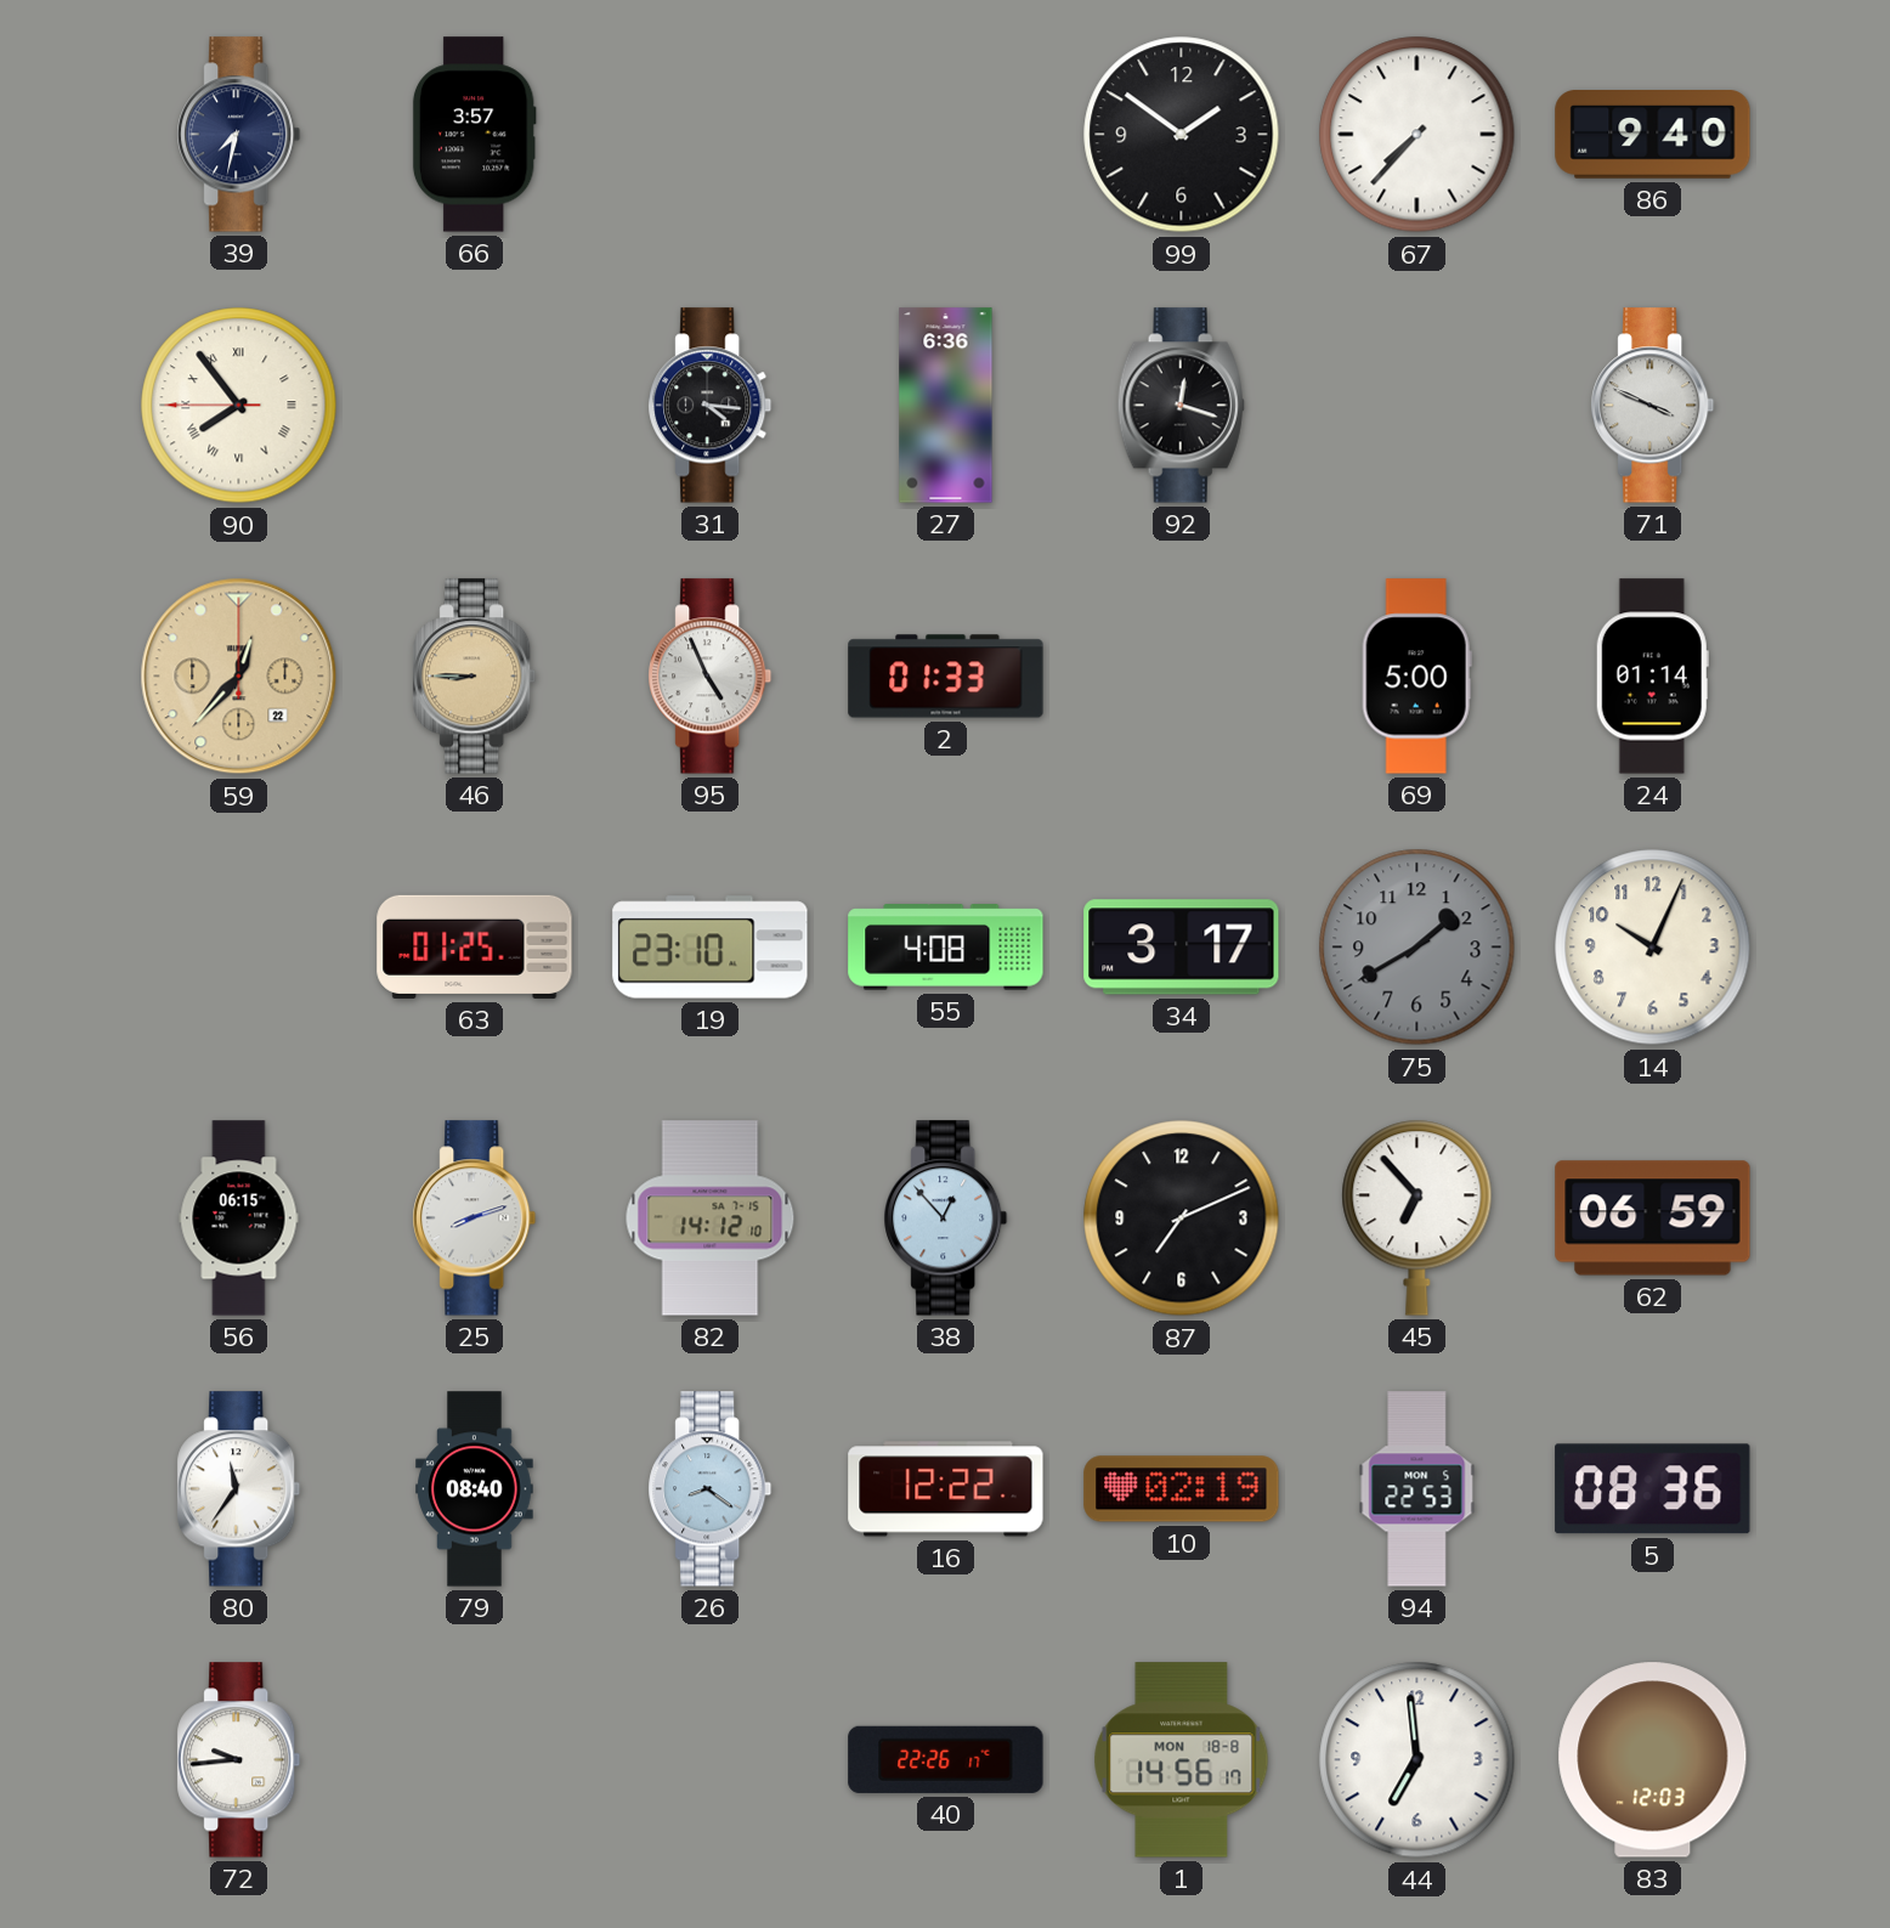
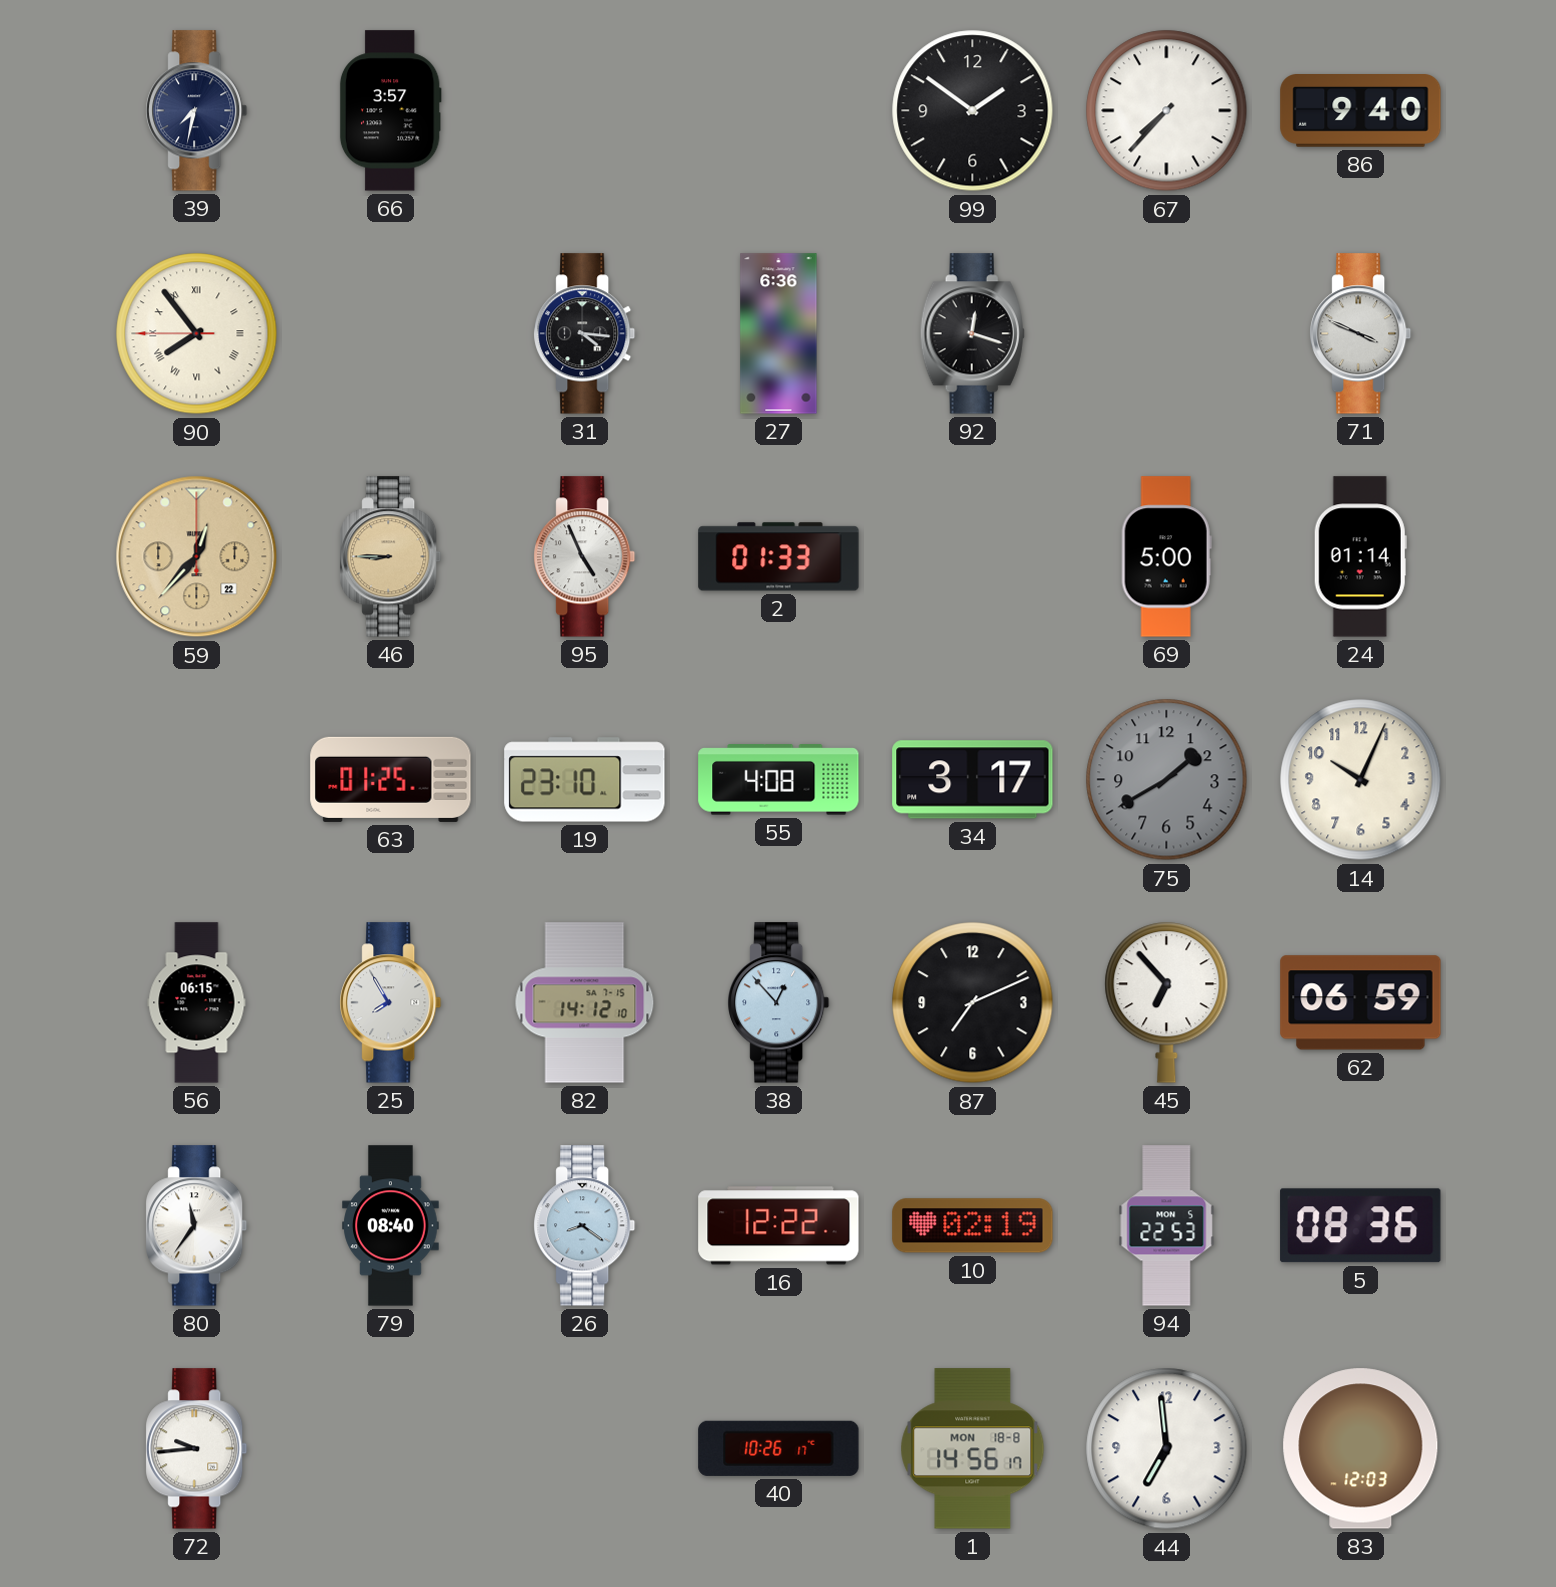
25: 8:12 -> 7:55 (391, 1003)
40: 22:26 -> 10:26 (779, 1448)
